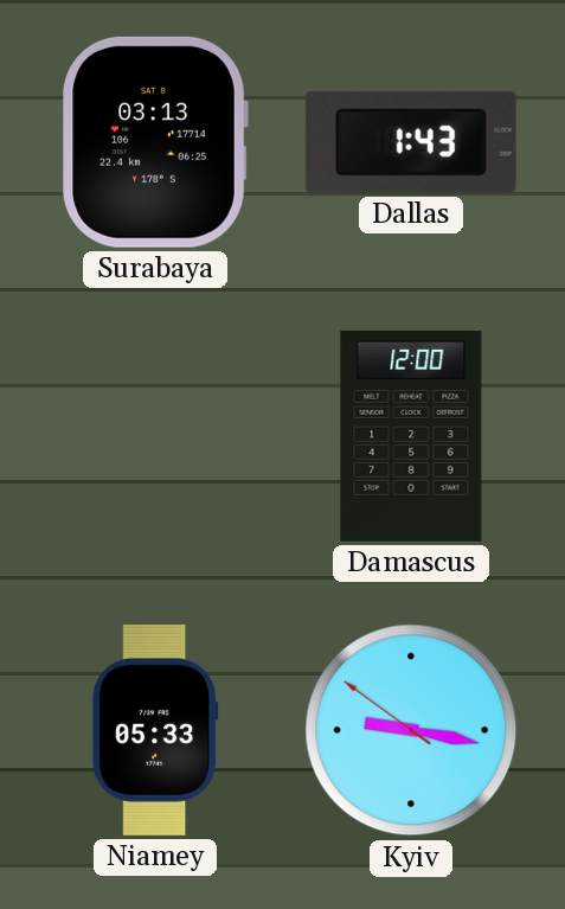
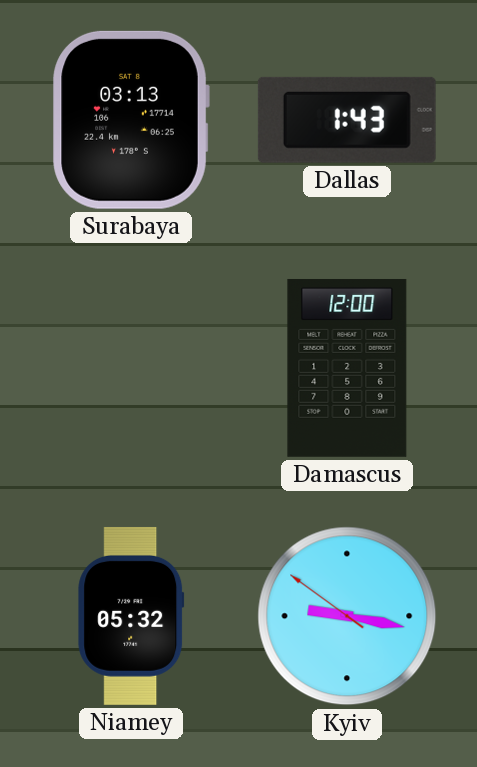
Niamey: 05:33 -> 05:32 (131, 616)
